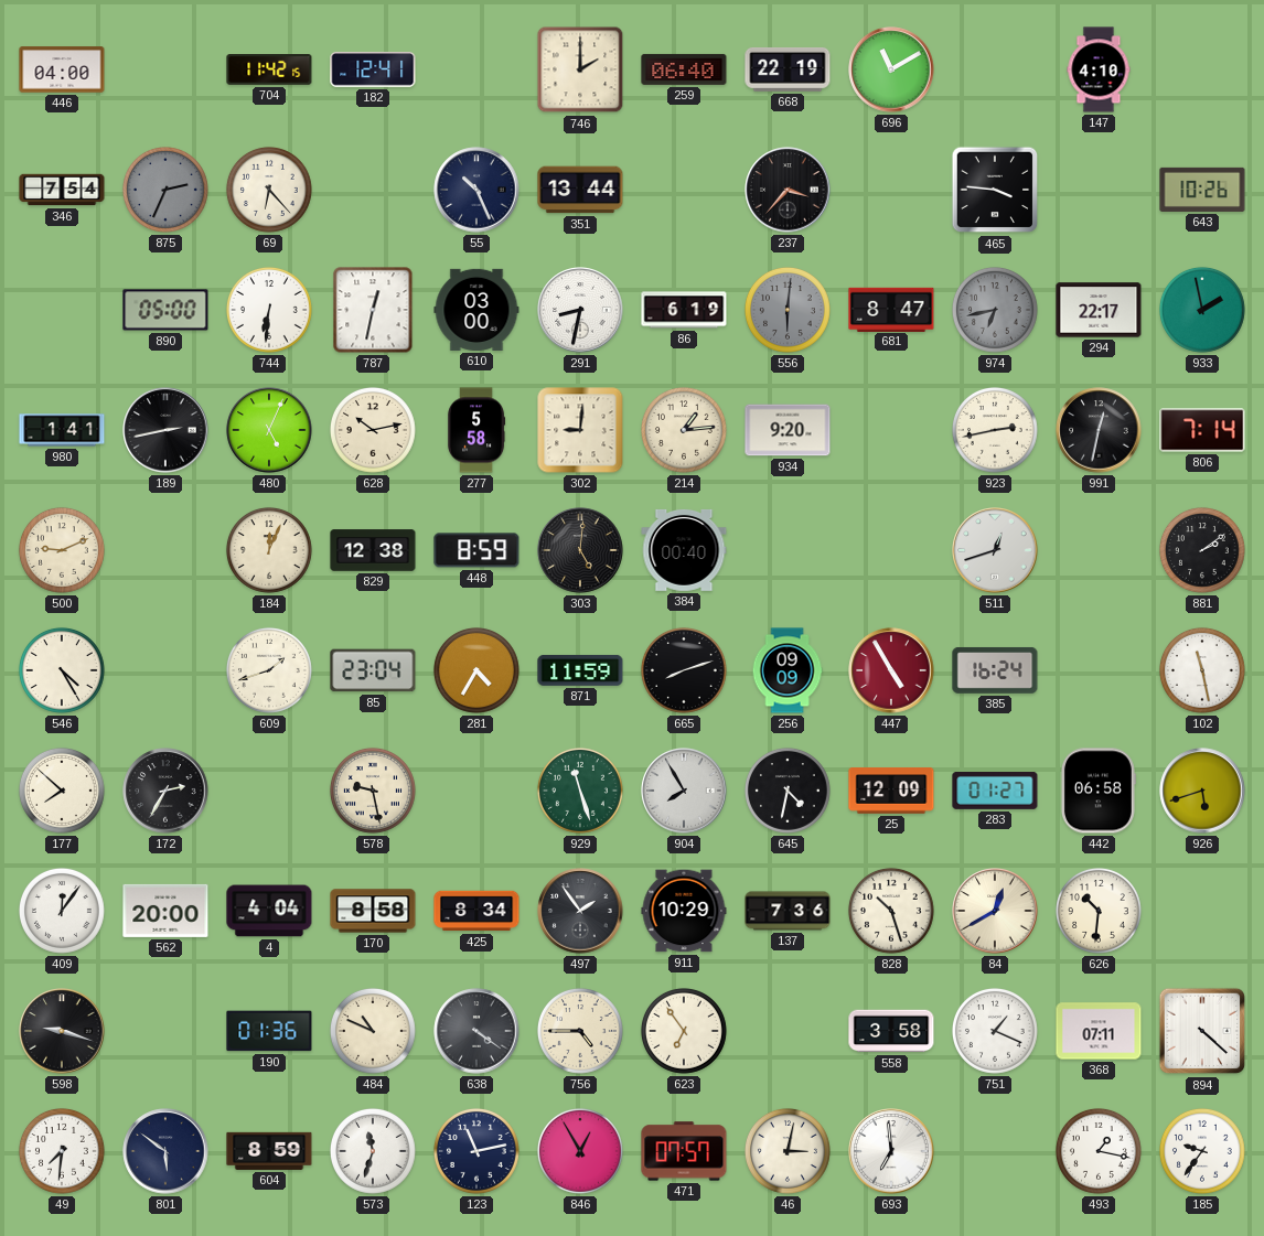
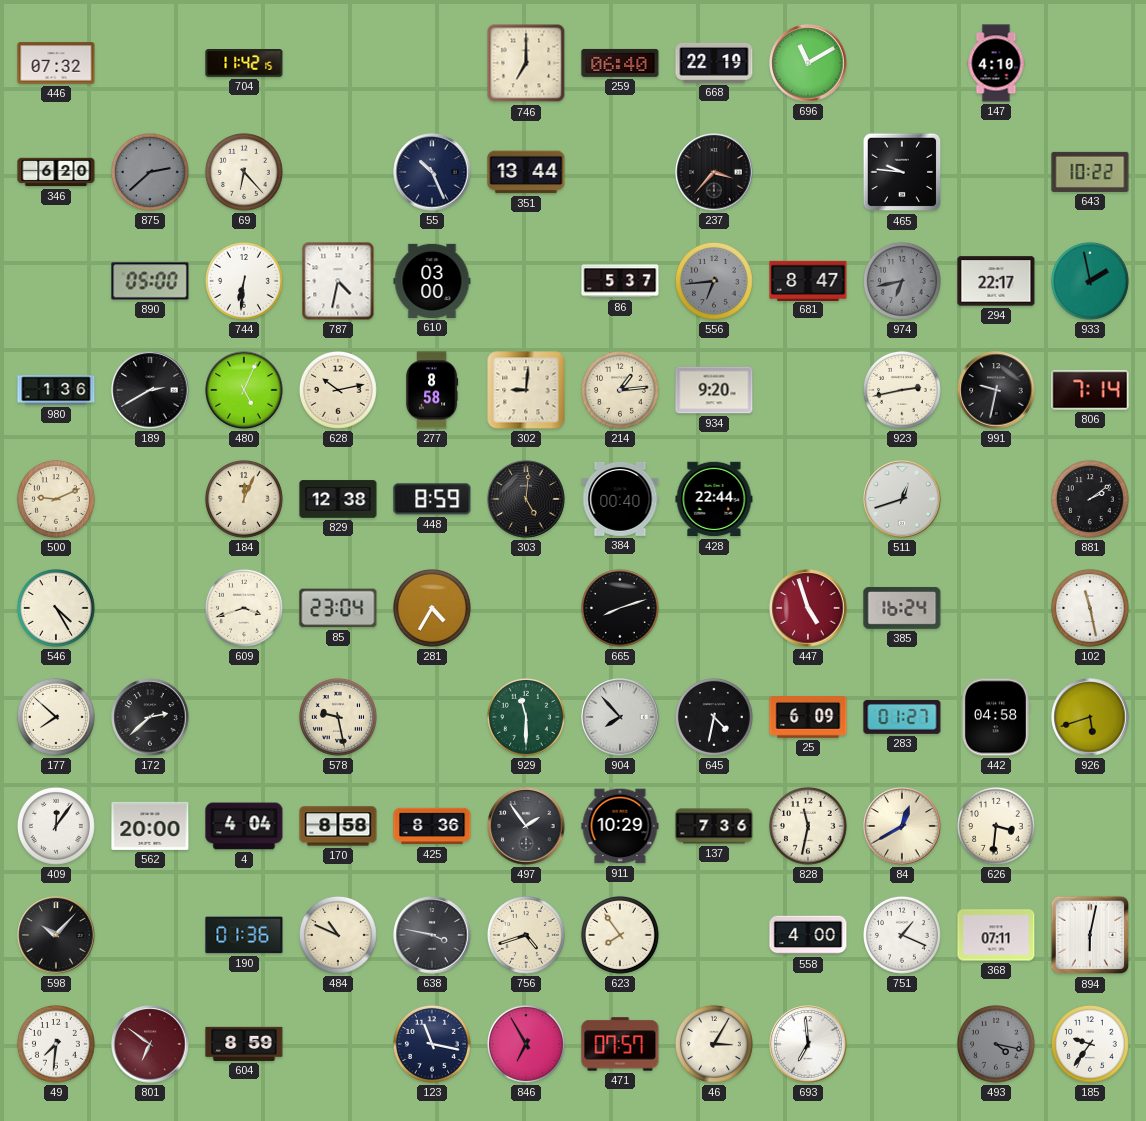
446: 04:00 -> 07:32 (56, 63)
182: 12:41 -> none (373, 69)
746: 2:00 -> 7:00 (526, 63)
346: 7:54 -> 6:20 (56, 172)
875: 2:34 -> 2:38 (150, 172)
465: 3:46 -> 9:46 (902, 172)
643: 10:26 -> 10:22 (1090, 172)
787: 12:32 -> 4:32 (338, 281)
291: 8:32 -> none (580, 310)
86: 6:19 -> 5:37 (620, 281)
556: 6:01 -> 6:44 (714, 281)
980: 1:41 -> 1:36 (56, 390)
189: 2:43 -> 2:40 (150, 390)
277: 5:58 -> 8:58 (432, 390)
991: 12:32 -> 9:32 (996, 390)
428: none -> 22:44 (714, 499)
609: 1:42 -> 3:42 (244, 608)
871: 11:59 -> none (580, 670)
256: 09:09 -> none (788, 670)
447: 4:55 -> 4:57 (808, 608)
172: 2:35 -> 2:38 (150, 717)
929: 11:27 -> 11:30 (526, 717)
904: 7:55 -> 7:53 (620, 717)
25: 12:09 -> 6:09 (808, 717)
442: 06:58 -> 04:58 (996, 717)
425: 8:34 -> 8:36 (432, 826)
828: 10:27 -> 11:32 (808, 826)
626: 10:31 -> 3:31 (996, 826)
598: 9:18 -> 10:07 (56, 935)
638: 4:21 -> 3:47 (432, 935)
756: 4:45 -> 4:42 (526, 935)
623: 6:54 -> 7:54 (620, 935)
558: 3:58 -> 4:00 (808, 935)
894: 4:22 -> 6:02 (1090, 935)
801: 5:51 -> 6:51 (150, 1044)
801 dial: navy -> burgundy (150, 1044)
573: 11:33 -> none (373, 1151)
123: 11:13 -> 11:17 (432, 1044)
846: 12:55 -> 6:55 (526, 1044)
46: 3:02 -> 3:05 (714, 1044)
493: 1:17 -> 4:17 (996, 1044)
493 dial: white -> grey (996, 1044)
